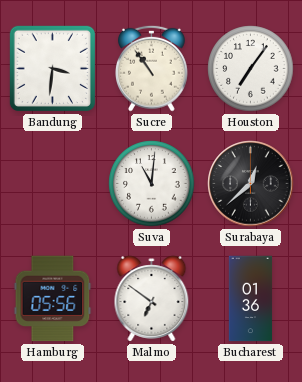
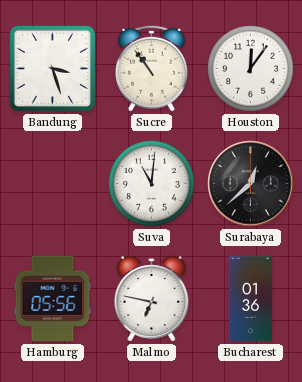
Bandung: 3:31 -> 3:27 (52, 68)
Houston: 7:06 -> 12:06 (251, 69)
Malmo: 6:51 -> 6:47 (152, 299)
